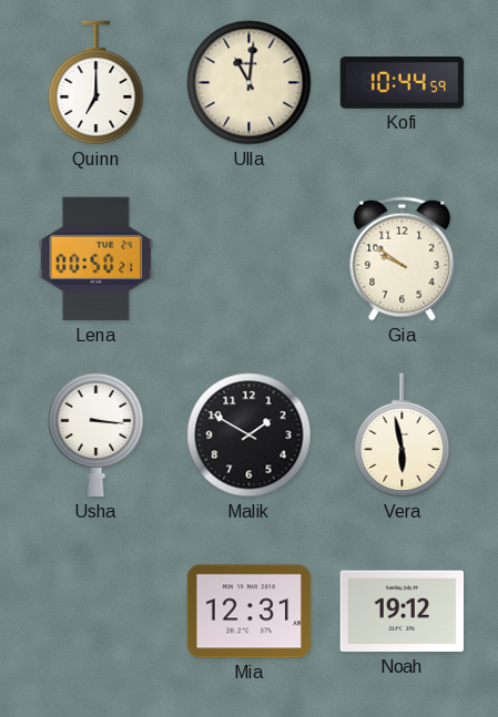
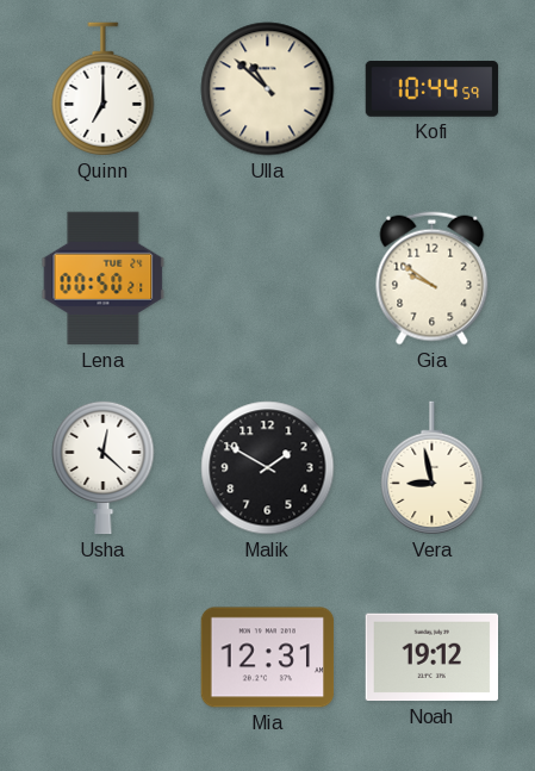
Ulla: 11:01 -> 10:52 (268, 89)
Usha: 3:16 -> 12:22 (104, 467)
Vera: 5:58 -> 8:58 (433, 468)
